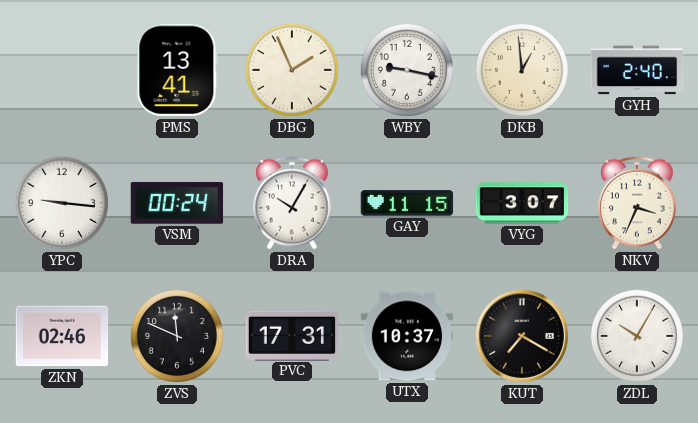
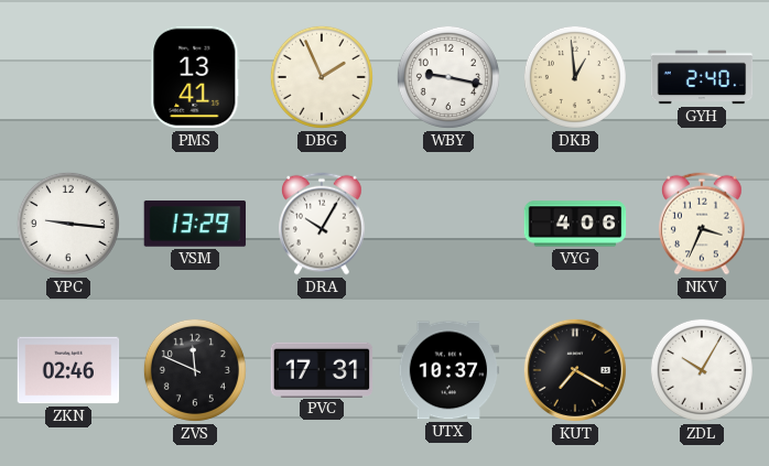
VSM: 00:24 -> 13:29 (195, 224)
GAY: 11:15 -> none (407, 203)
VYG: 3:07 -> 4:06 (575, 224)
